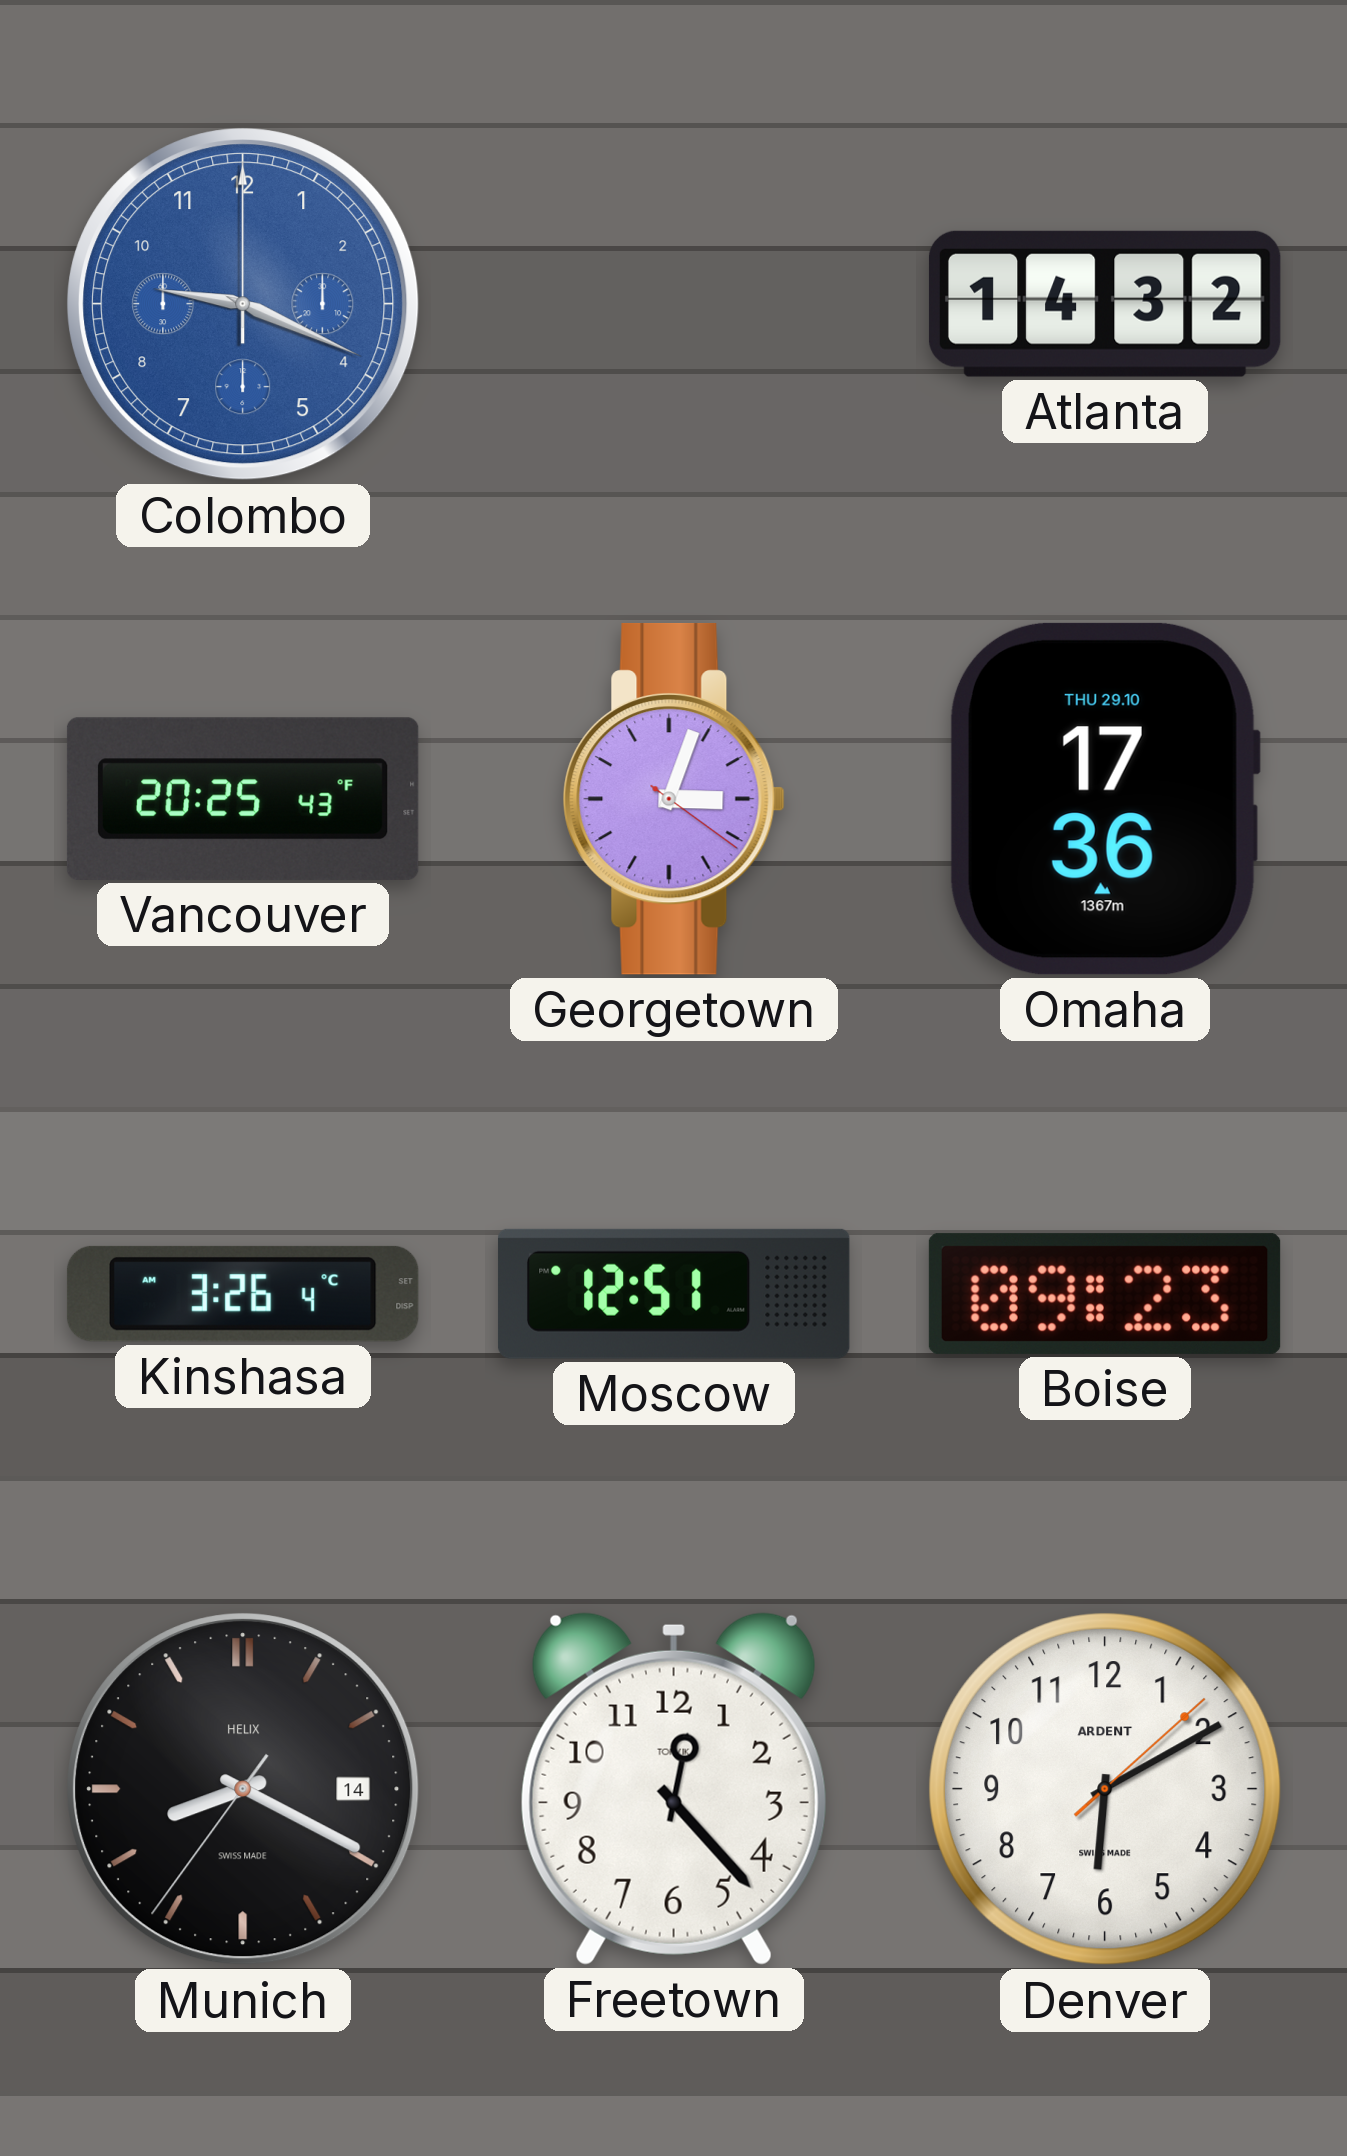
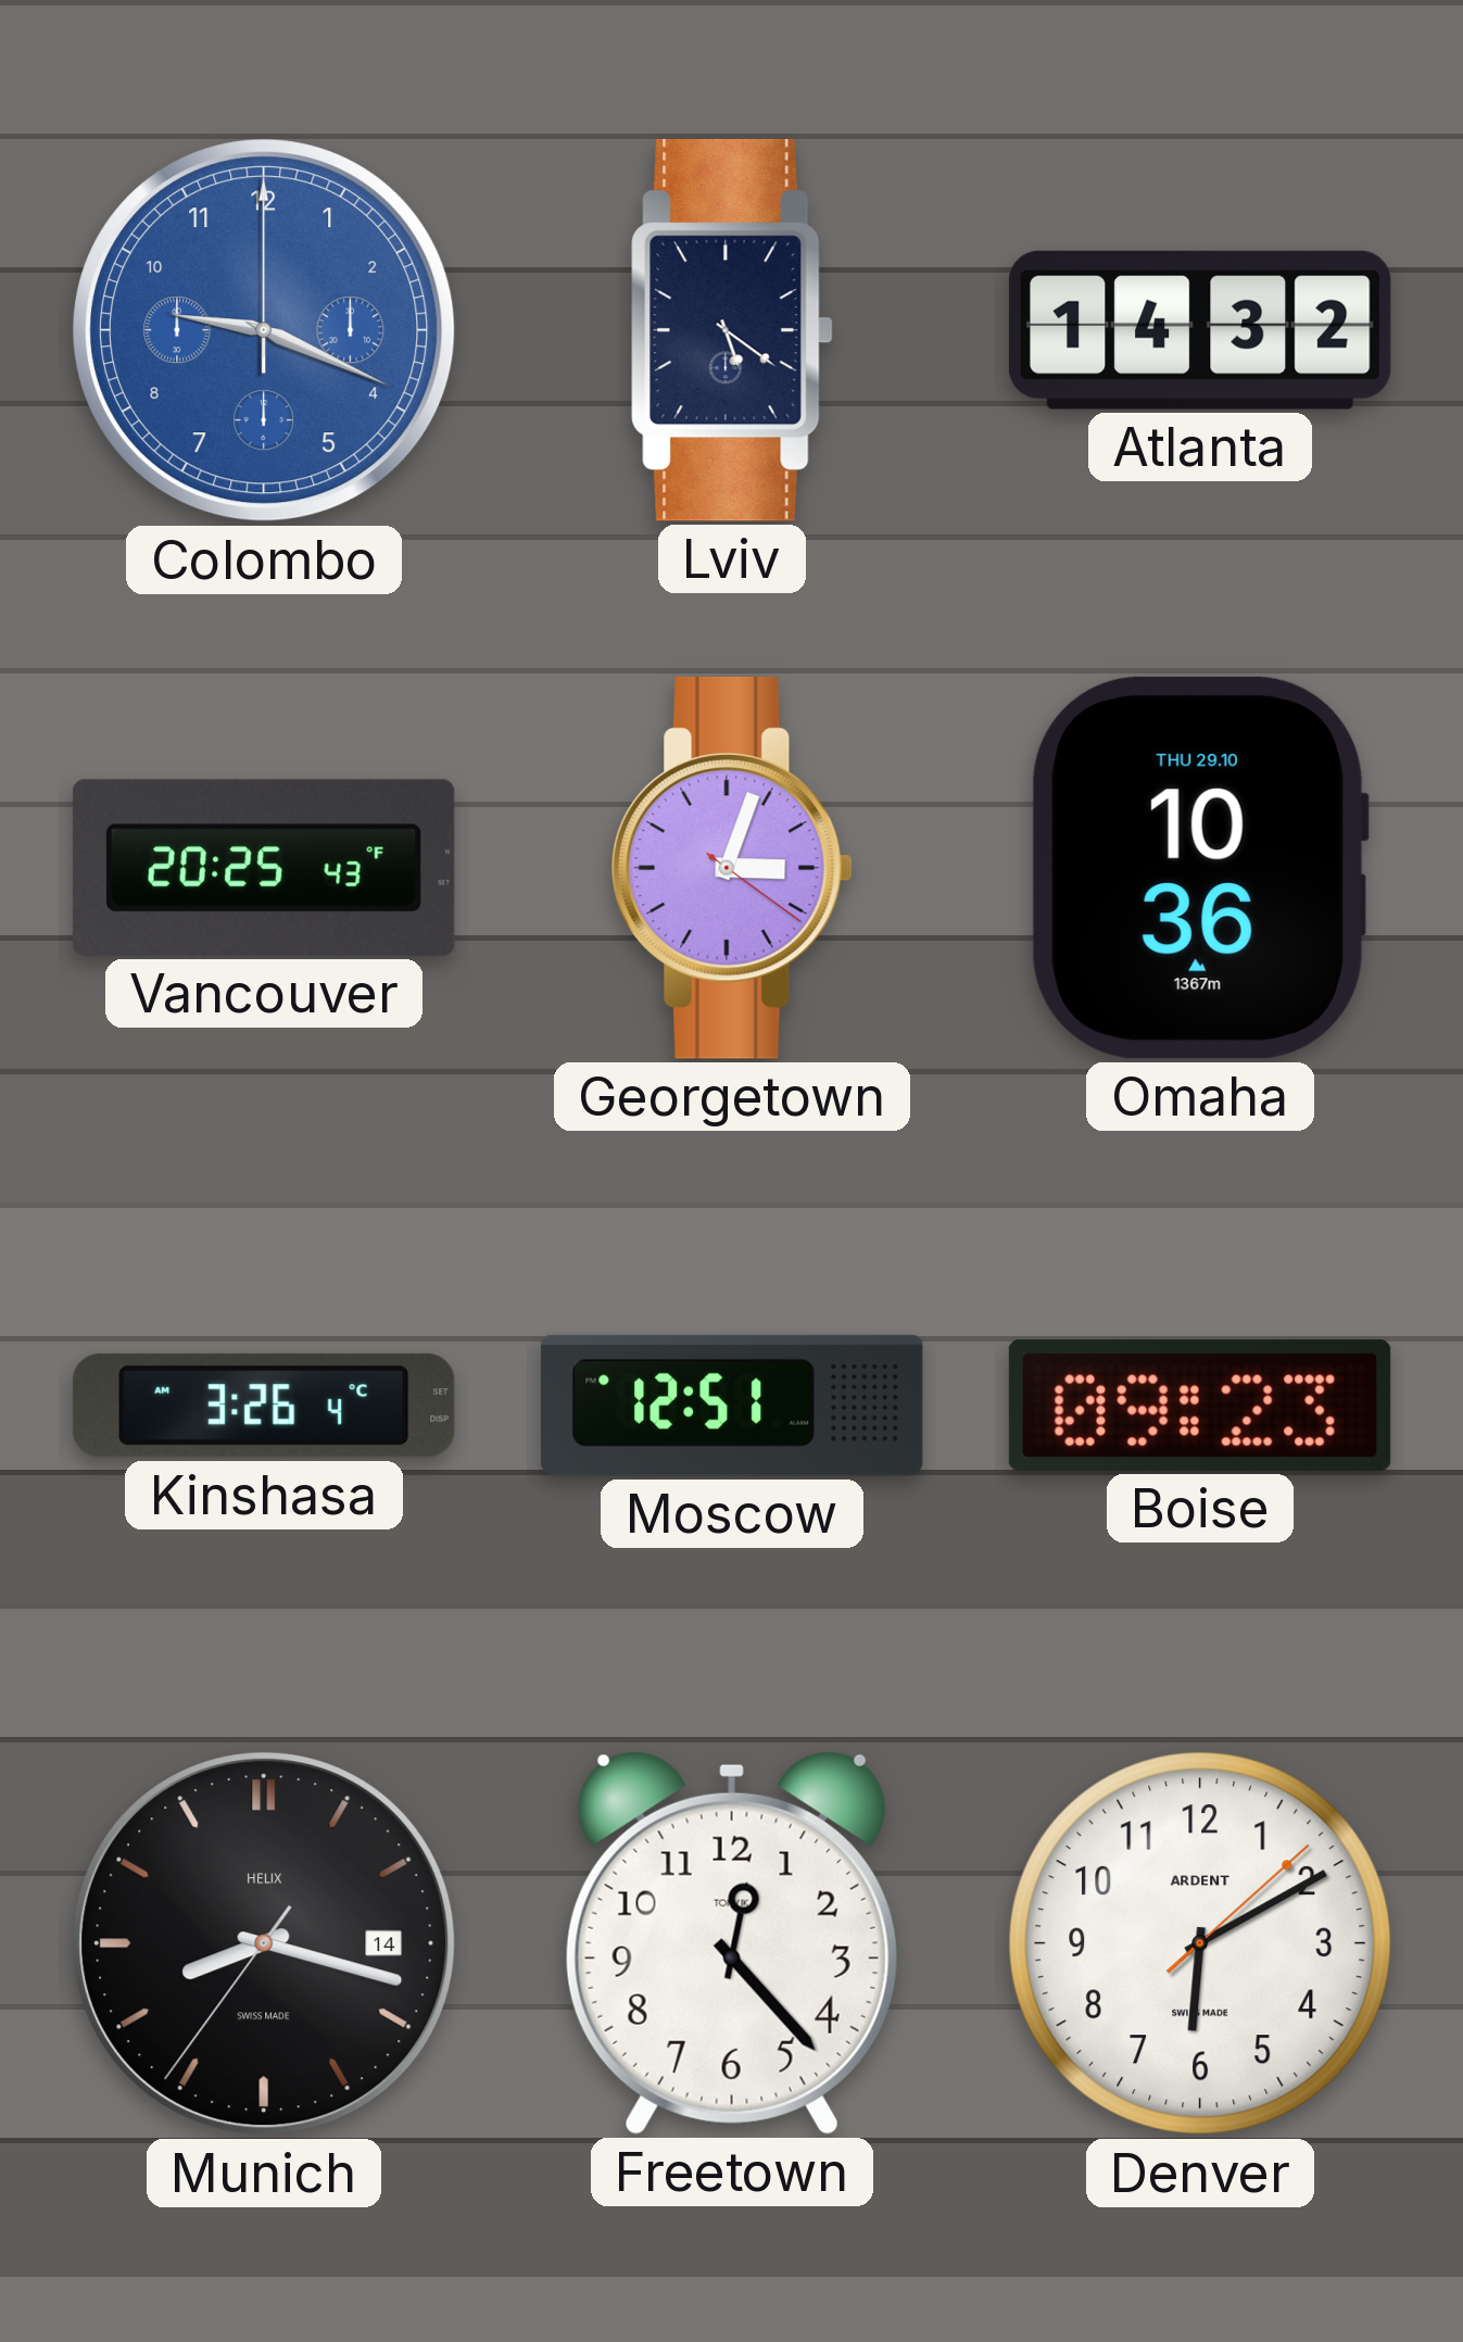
Lviv: none -> 5:21 (732, 330)
Omaha: 17:36 -> 10:36 (1199, 868)
Munich: 8:19 -> 8:17 (264, 1943)
